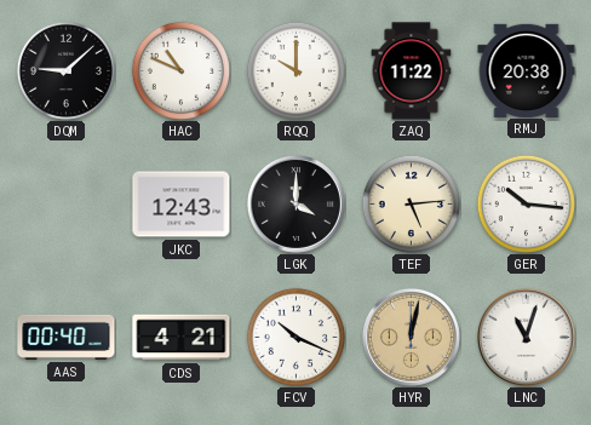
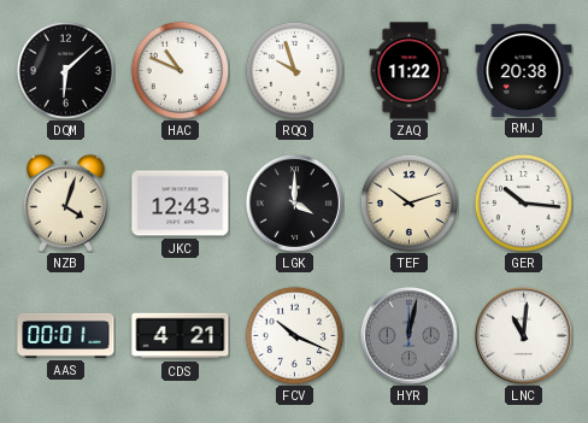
DQM: 9:08 -> 6:08 (65, 70)
RQQ: 10:00 -> 9:57 (294, 70)
NZB: none -> 4:03 (65, 202)
TEF: 5:14 -> 10:12 (408, 202)
AAS: 00:40 -> 00:01 (66, 335)
HYR dial: champagne -> grey (408, 335)
LNC: 11:03 -> 11:01 (523, 335)
